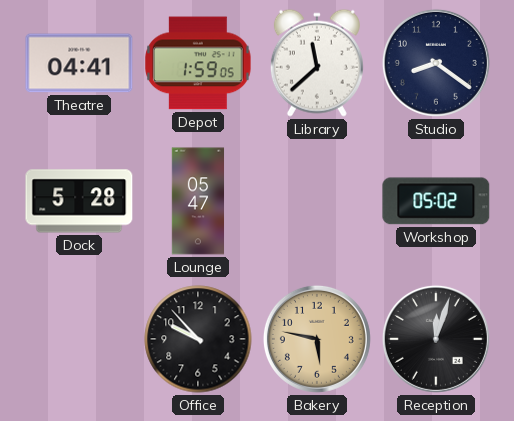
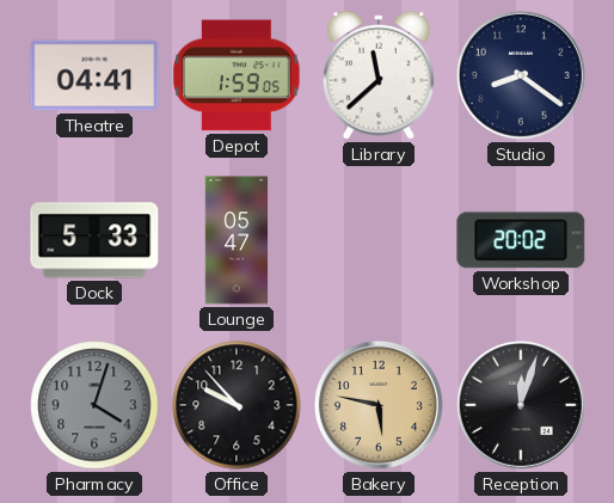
Dock: 5:28 -> 5:33 (94, 240)
Workshop: 05:02 -> 20:02 (521, 240)
Pharmacy: none -> 4:03 (94, 405)
